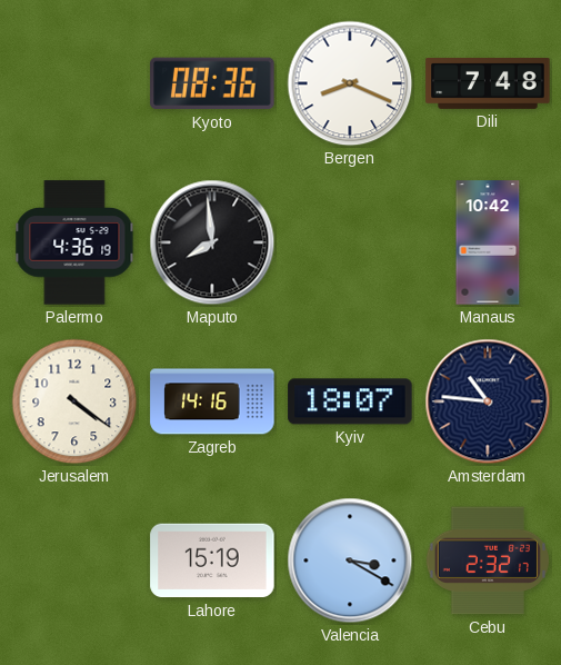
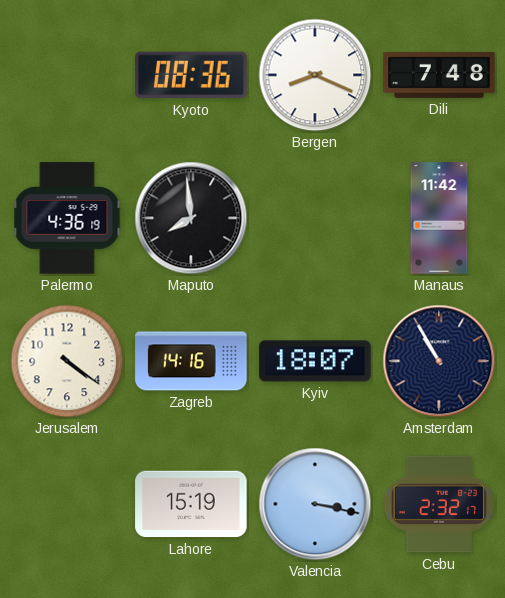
Manaus: 10:42 -> 11:42 (439, 218)
Amsterdam: 10:46 -> 10:55 (439, 361)
Valencia: 3:20 -> 3:17 (315, 504)
